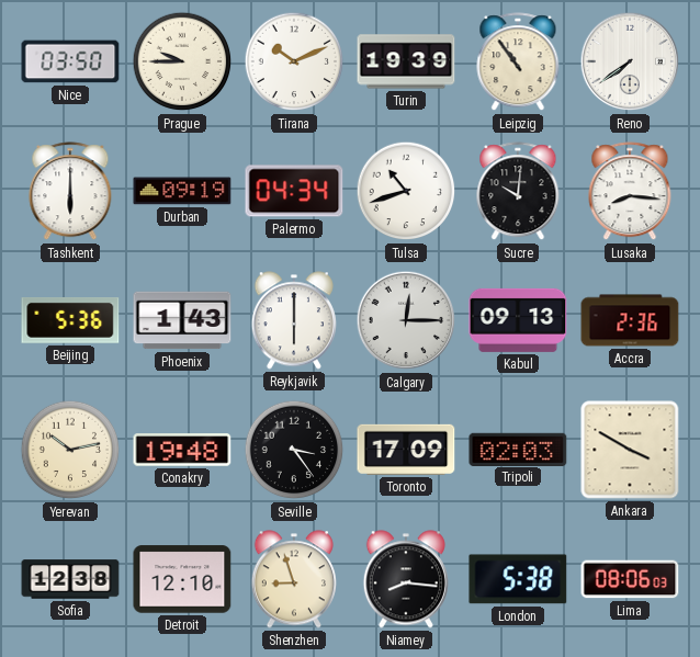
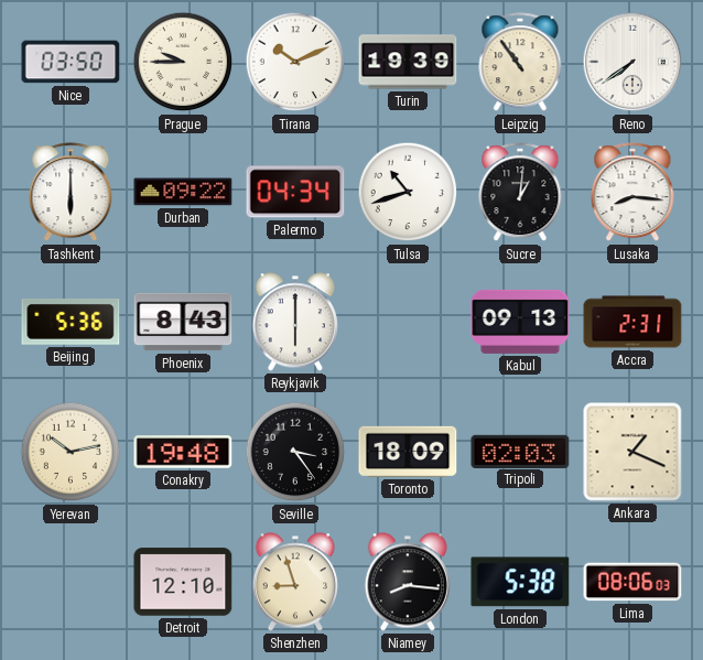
Durban: 09:19 -> 09:22 (183, 192)
Sucre: 10:01 -> 1:01 (520, 193)
Phoenix: 1:43 -> 8:43 (183, 322)
Calgary: 12:15 -> none (406, 320)
Accra: 2:36 -> 2:31 (632, 322)
Toronto: 17:09 -> 18:09 (408, 452)
Ankara: 3:50 -> 1:19 (632, 452)
Sofia: 12:38 -> none (70, 579)
